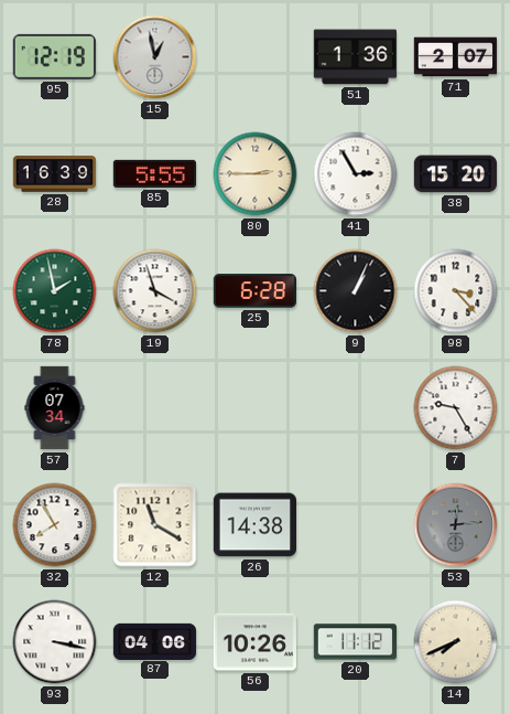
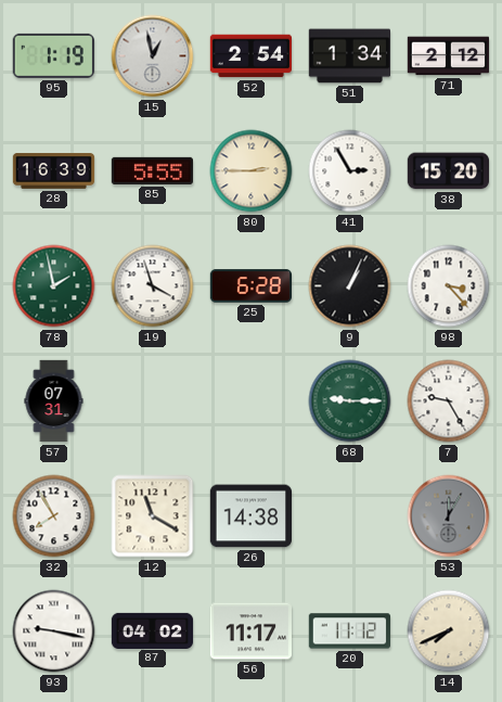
95: 12:19 -> 1:19 (53, 55)
52: none -> 2:54 (250, 56)
51: 1:36 -> 1:34 (349, 56)
71: 2:07 -> 2:12 (448, 56)
57: 07:34 -> 07:31 (54, 401)
68: none -> 9:15 (350, 401)
53: 12:14 -> 12:05 (449, 516)
93: 3:17 -> 9:17 (54, 631)
87: 04:06 -> 04:02 (153, 630)
56: 10:26 -> 11:17 (250, 631)
